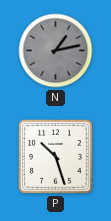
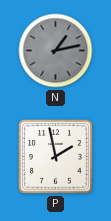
P: 10:27 -> 1:58 (55, 156)
